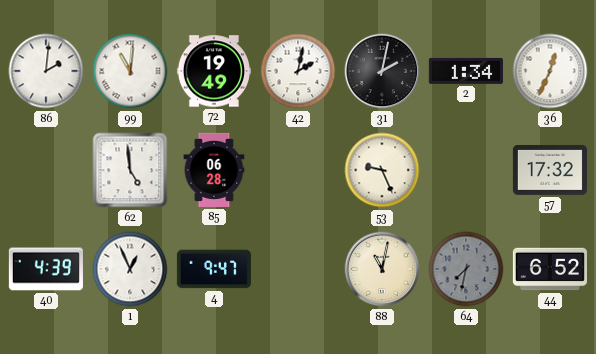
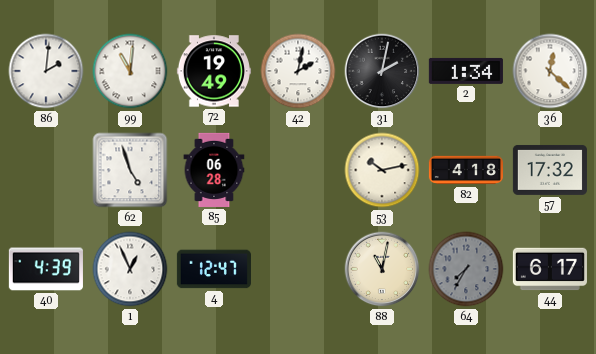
36: 12:34 -> 12:22 (550, 71)
62: 4:59 -> 4:57 (130, 170)
53: 9:26 -> 10:13 (382, 170)
82: none -> 4:18 (465, 170)
4: 9:47 -> 12:47 (214, 269)
64: 7:32 -> 7:35 (466, 269)
44: 6:52 -> 6:17 (550, 269)
